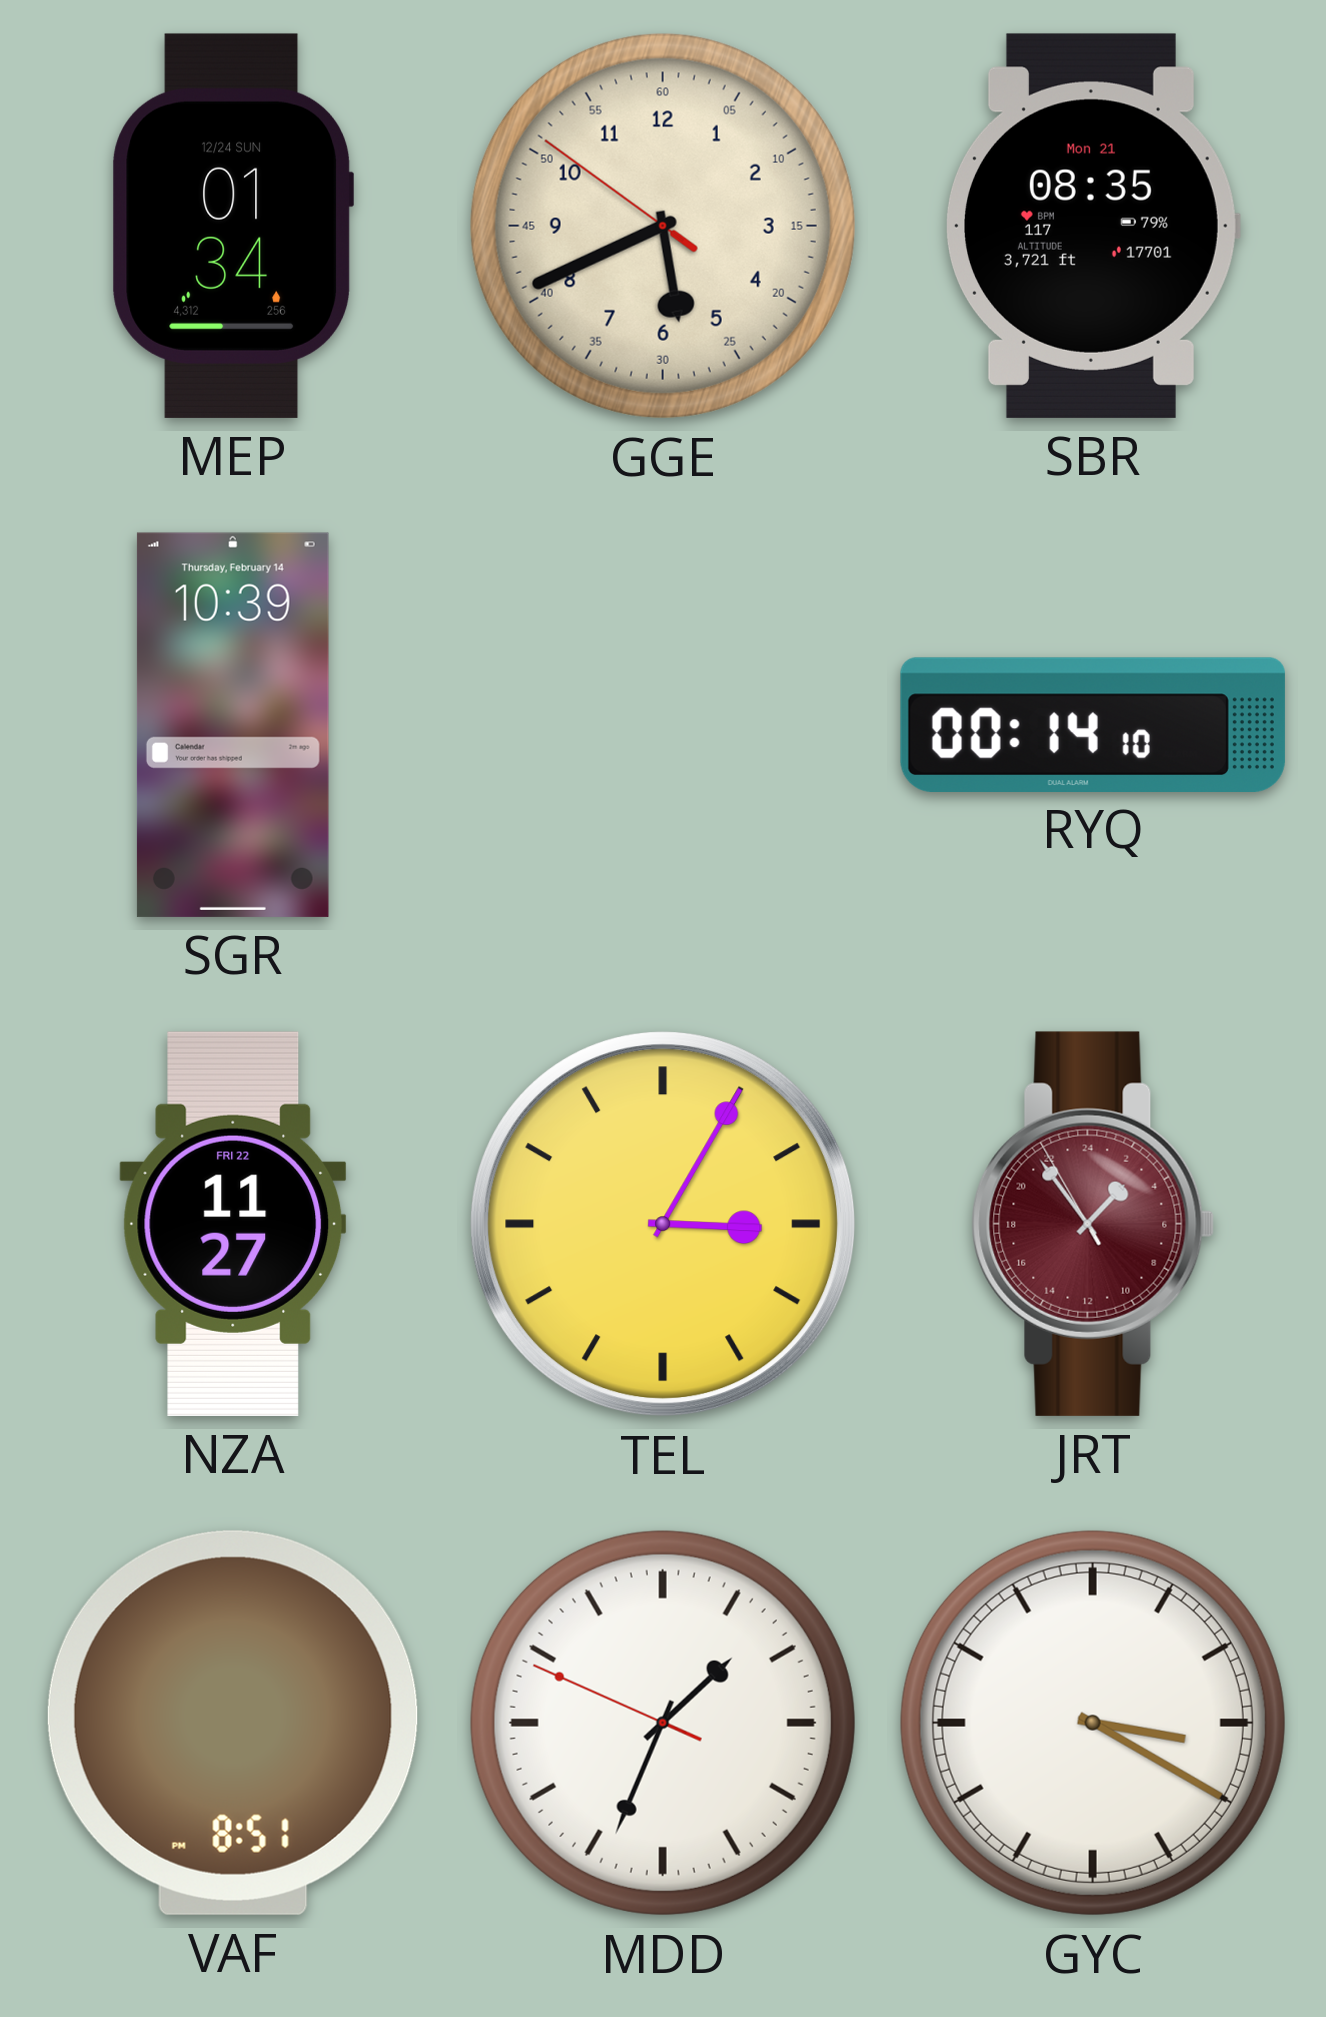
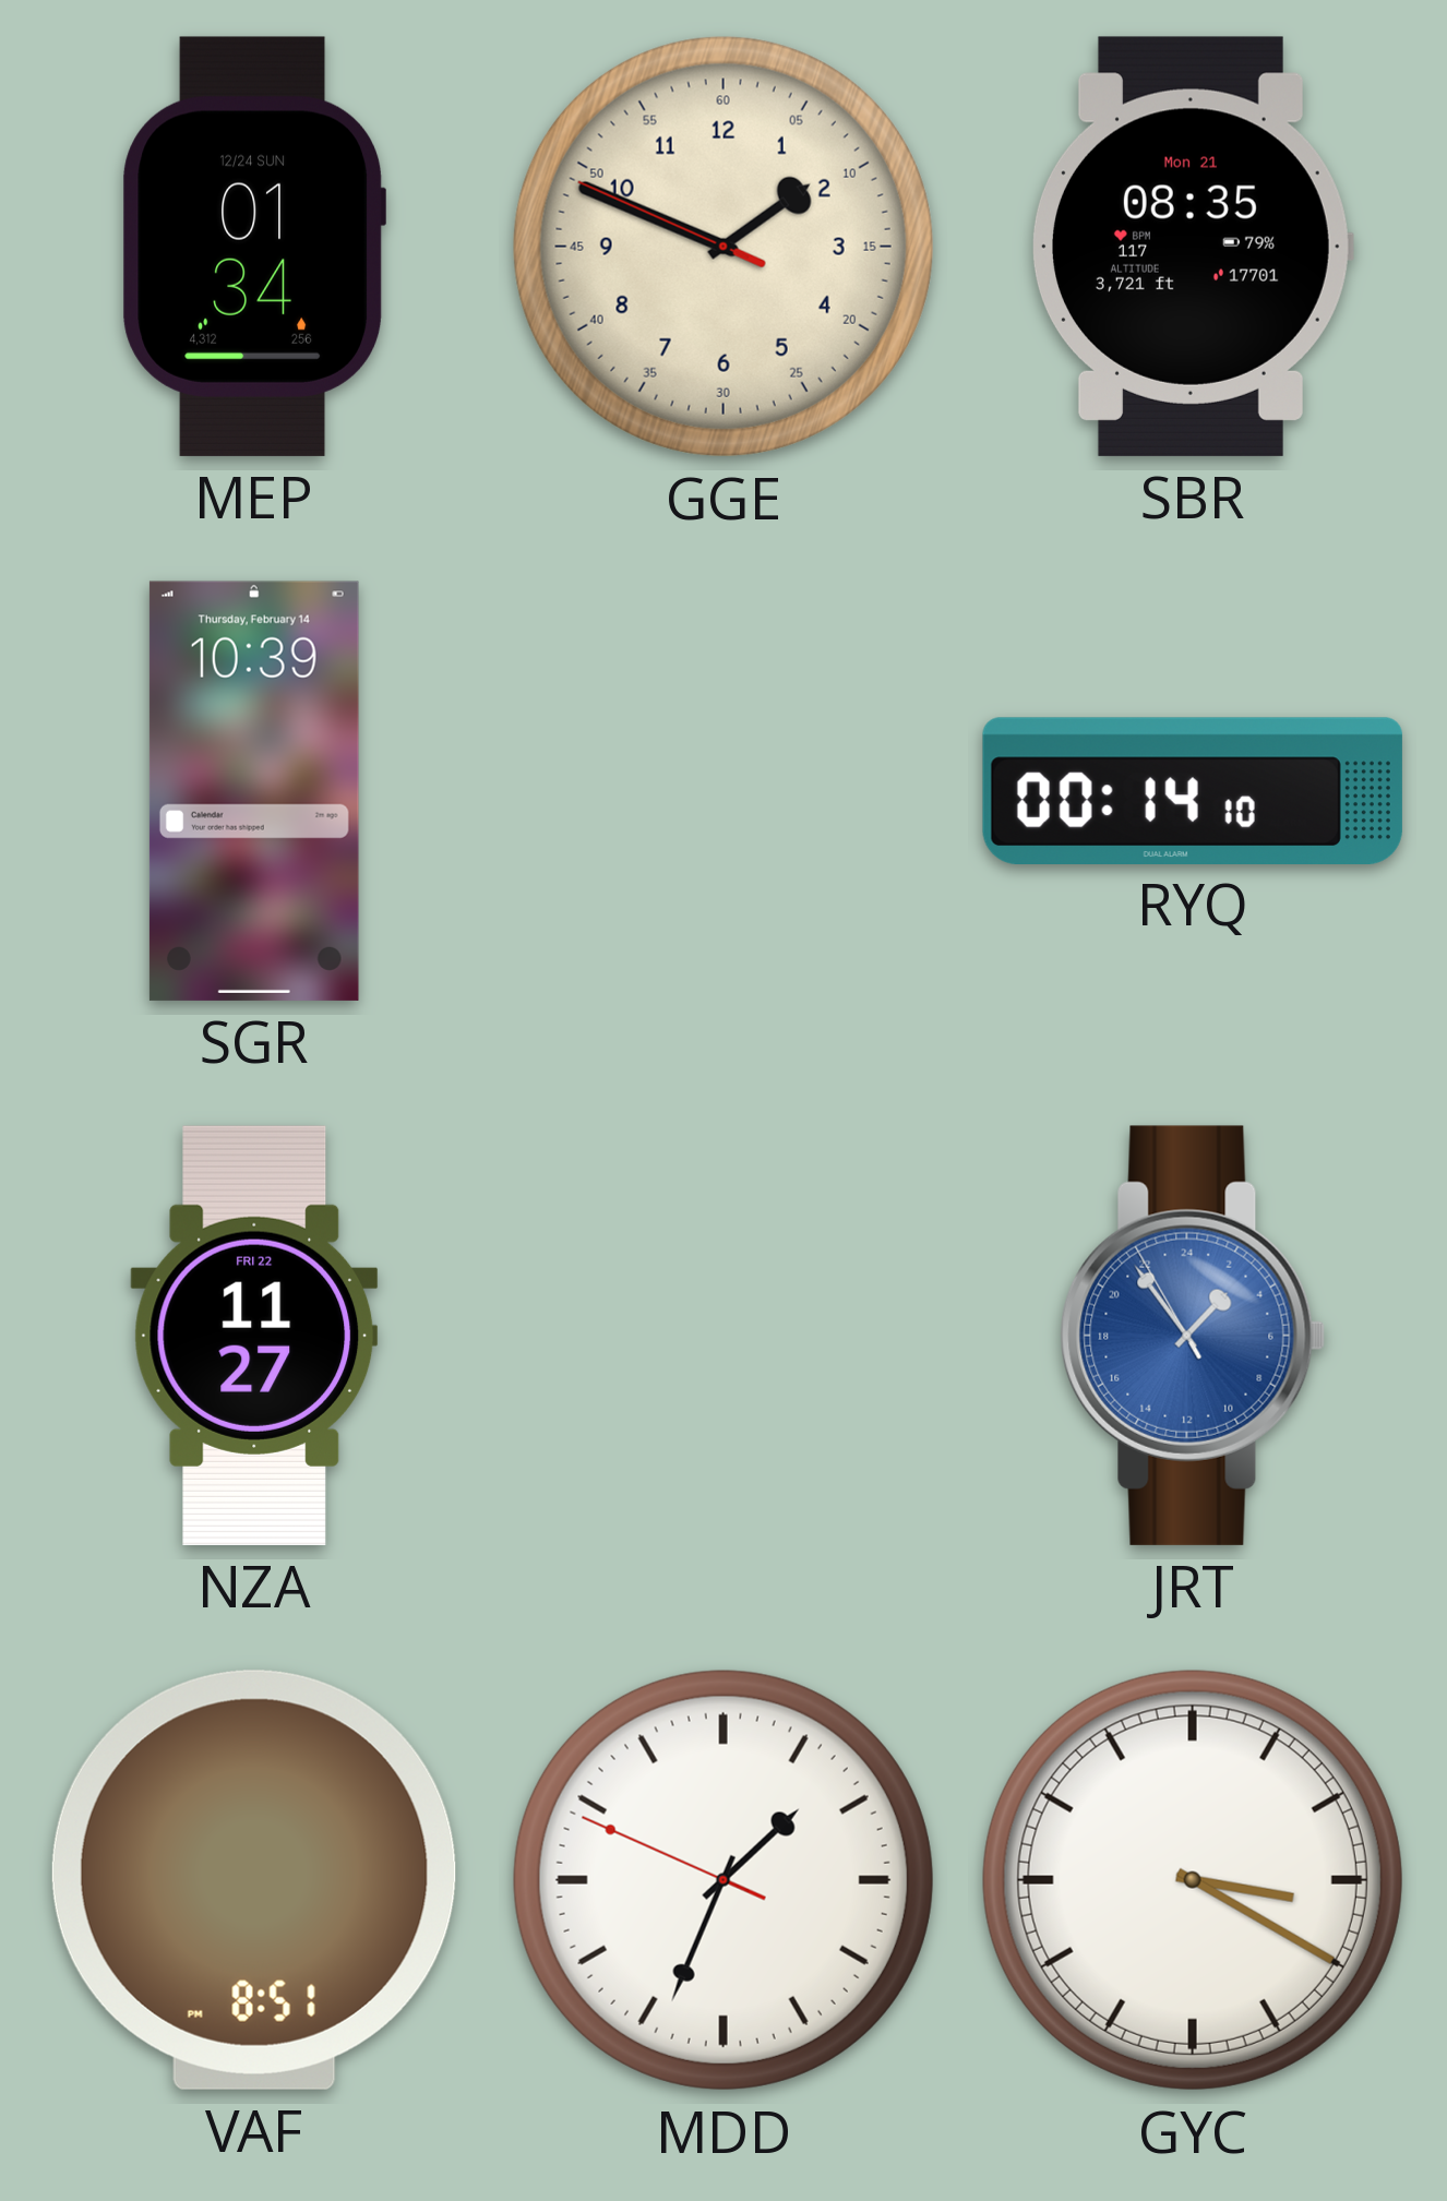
GGE: 5:40 -> 1:48 (723, 247)
TEL: 3:05 -> none (663, 1224)
JRT dial: burgundy -> blue (1193, 1336)
